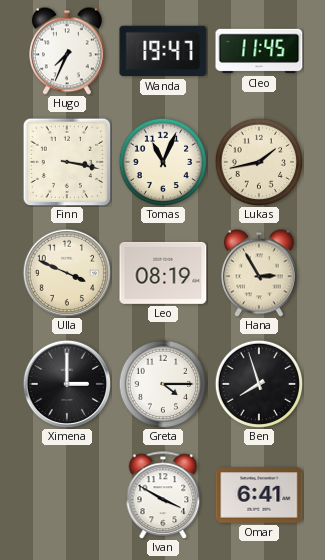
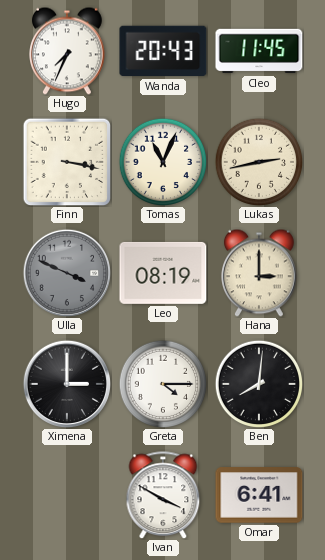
Wanda: 19:47 -> 20:43 (163, 51)
Lukas: 1:43 -> 2:43 (259, 162)
Ulla dial: cream -> grey (66, 272)
Hana: 2:55 -> 3:00 (260, 273)
Ben: 7:57 -> 8:01 (259, 384)
